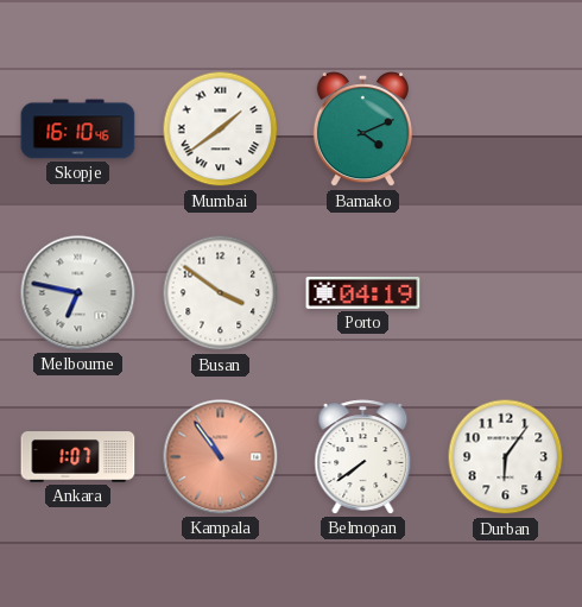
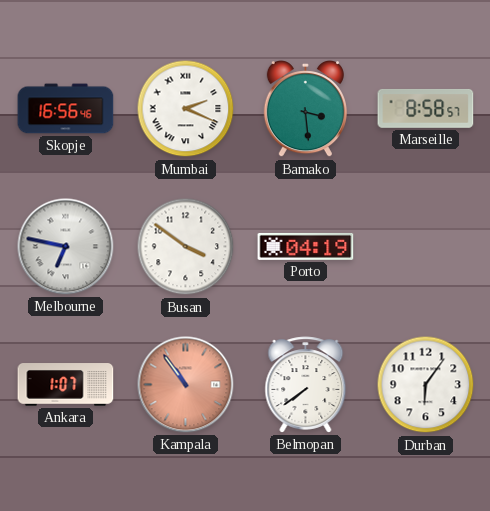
Skopje: 16:10 -> 16:56 (66, 109)
Mumbai: 1:39 -> 2:19 (186, 109)
Bamako: 4:11 -> 3:29 (305, 110)
Marseille: none -> 8:58 (426, 108)
